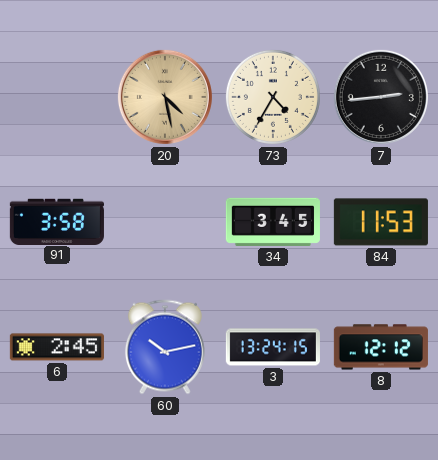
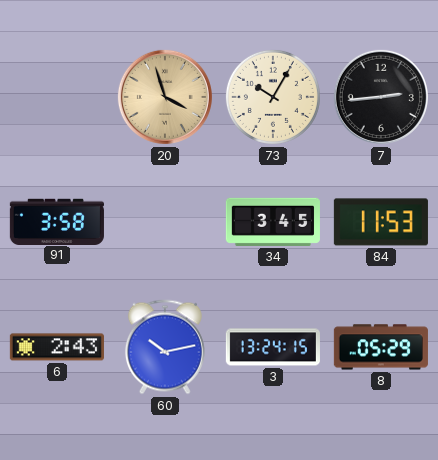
20: 4:28 -> 3:57 (165, 97)
73: 4:35 -> 10:05 (273, 97)
6: 2:45 -> 2:43 (57, 347)
8: 12:12 -> 05:29 (381, 347)
